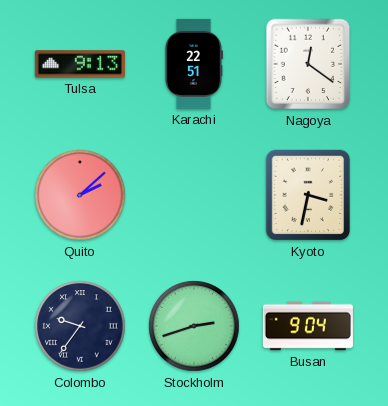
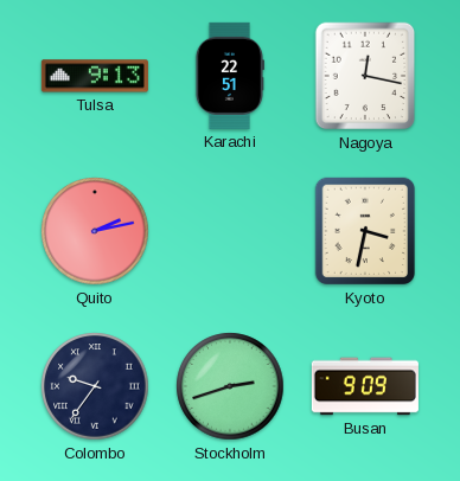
Nagoya: 12:21 -> 12:17 (365, 76)
Quito: 2:08 -> 2:13 (95, 231)
Busan: 9:04 -> 9:09 (365, 386)
